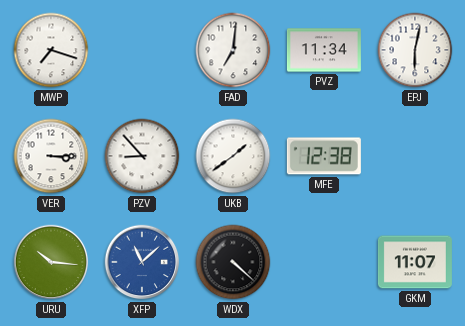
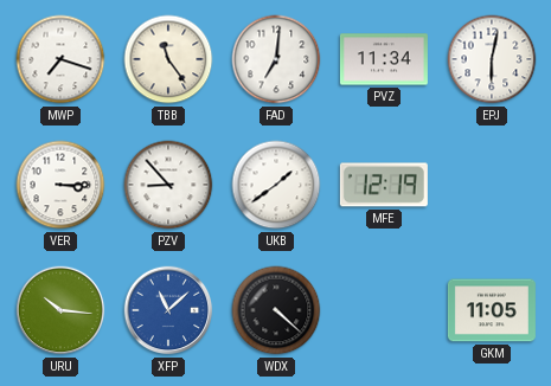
TBB: none -> 11:24 (168, 59)
MFE: 12:38 -> 12:19 (384, 185)
GKM: 11:07 -> 11:05 (492, 310)
